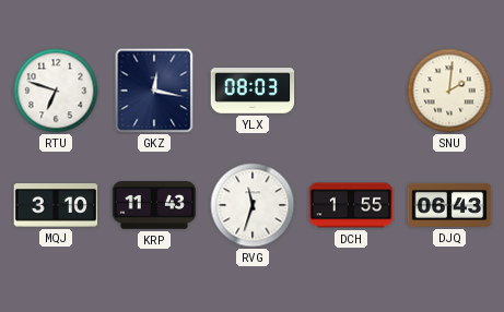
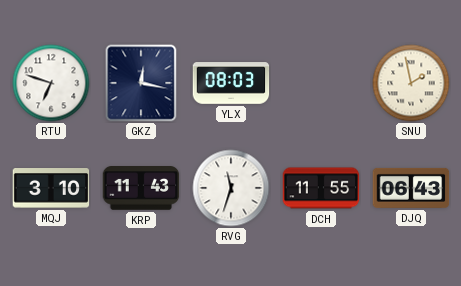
SNU: 2:01 -> 1:58 (411, 83)
DCH: 1:55 -> 11:55 (321, 188)
